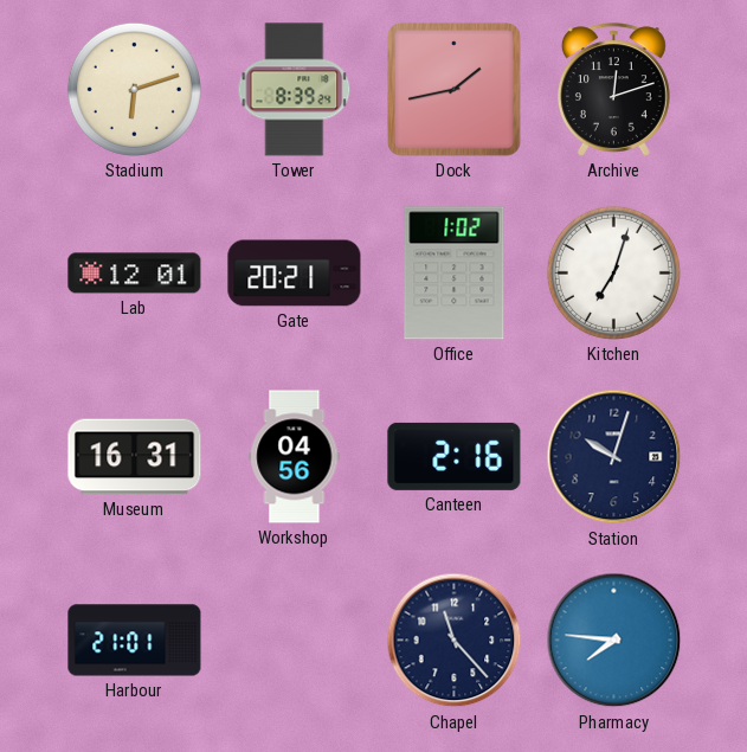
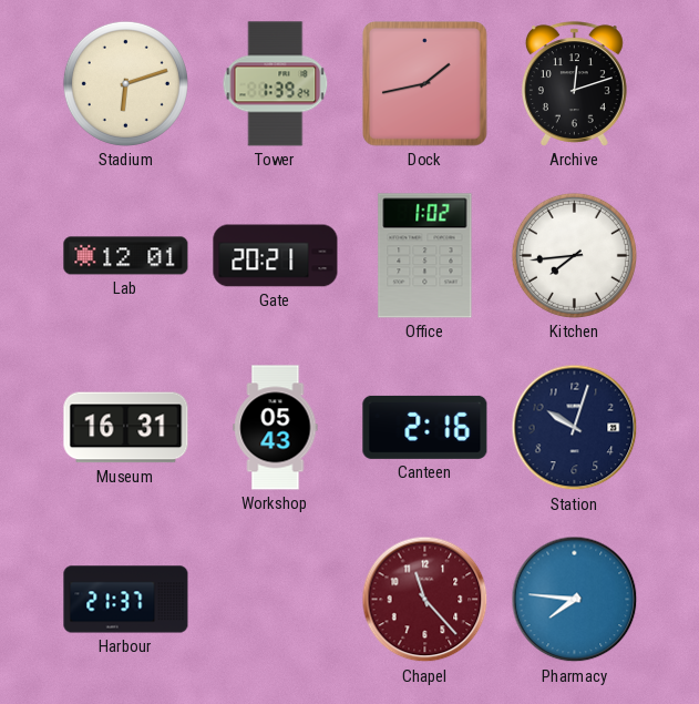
Tower: 8:39 -> 1:39 (276, 84)
Kitchen: 7:03 -> 7:44 (574, 255)
Workshop: 04:56 -> 05:43 (276, 428)
Harbour: 21:01 -> 21:37 (126, 600)
Chapel dial: navy -> burgundy (425, 600)
